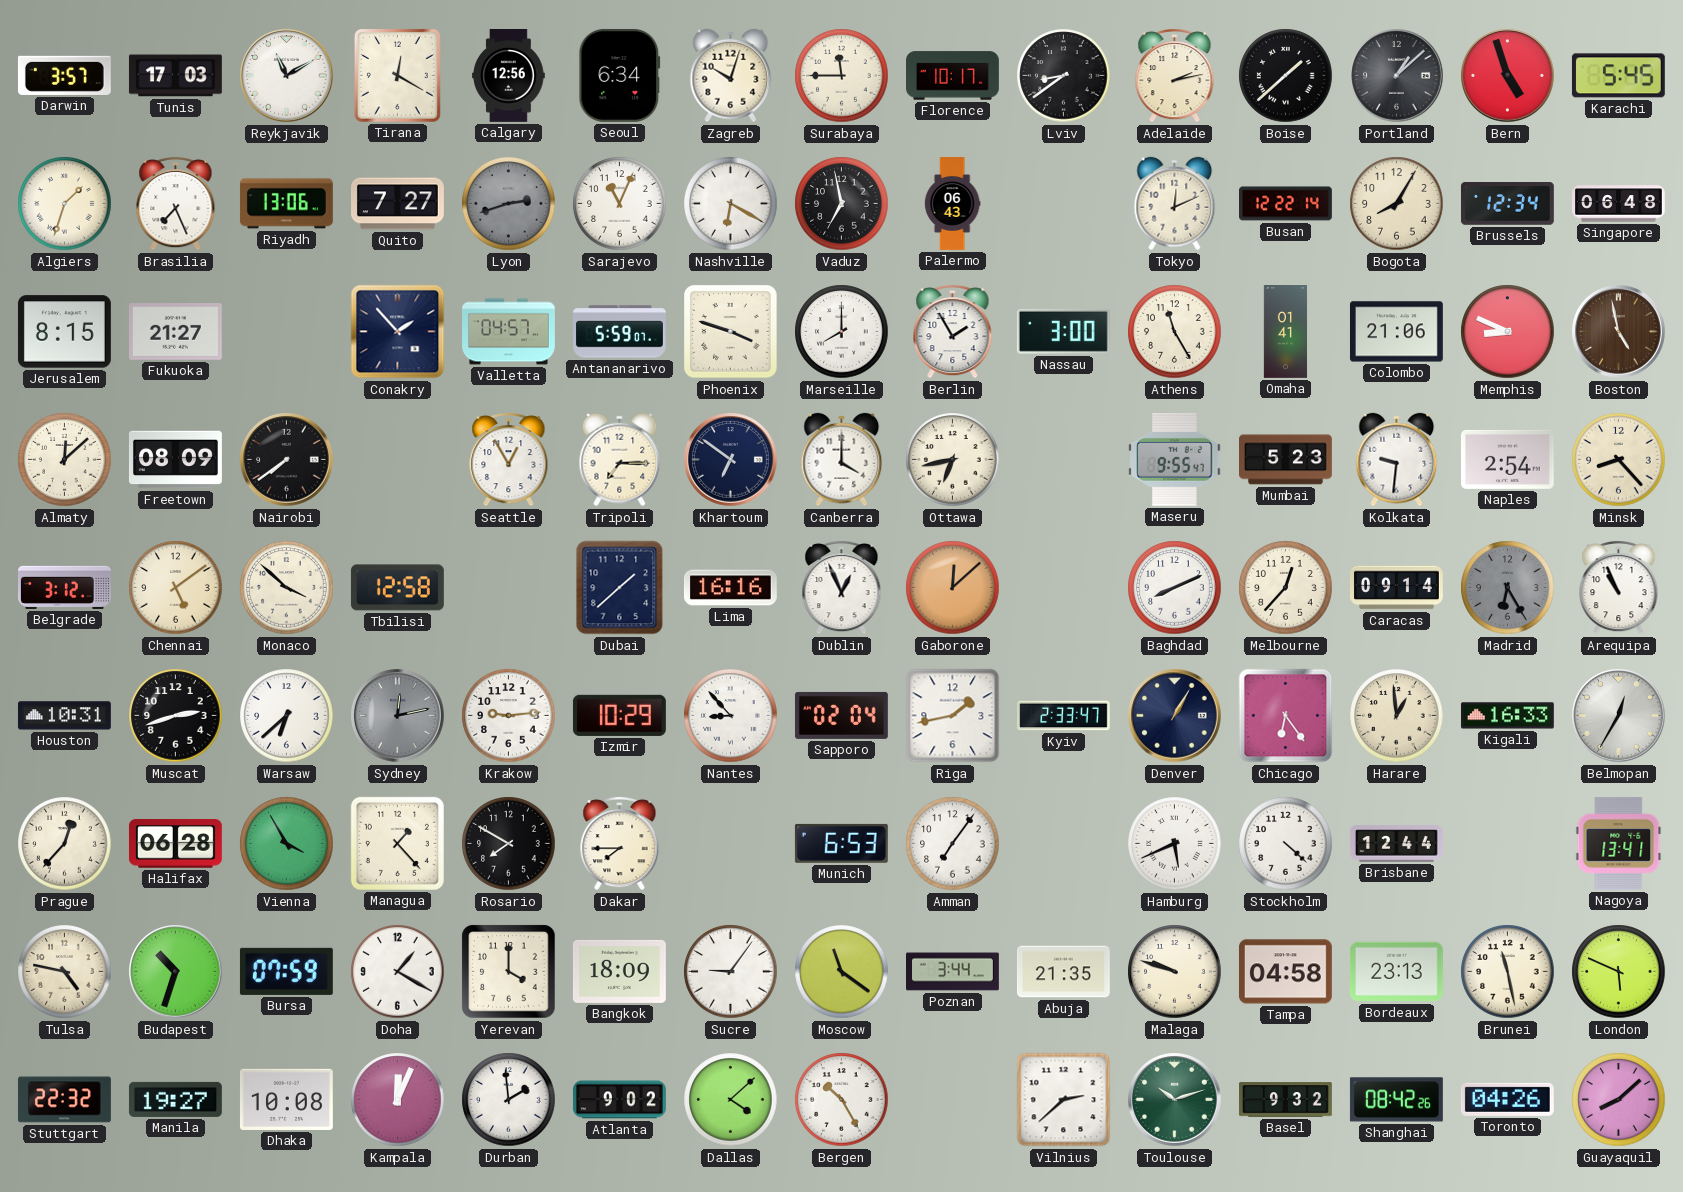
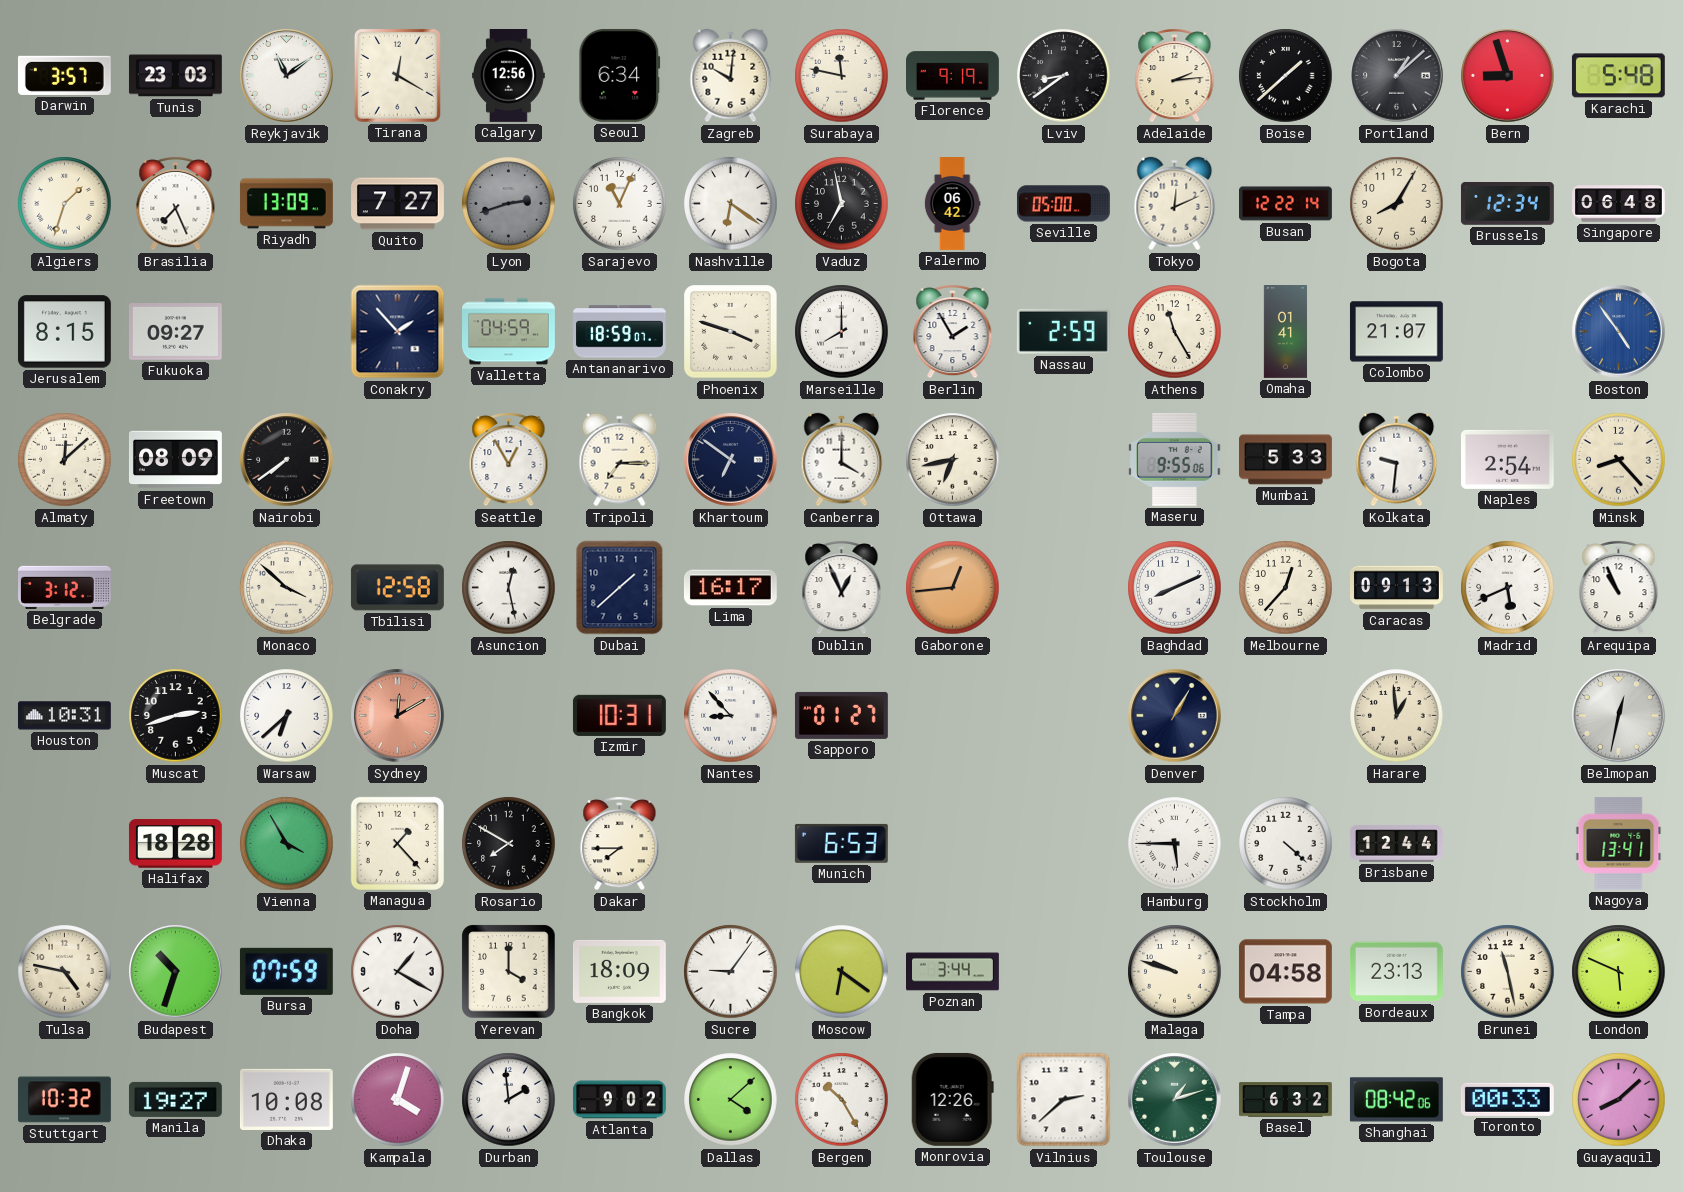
Tunis: 17:03 -> 23:03 (175, 76)
Reykjavik: 11:10 -> 11:09 (287, 76)
Zagreb: 10:03 -> 10:01 (731, 76)
Surabaya: 11:45 -> 11:47 (842, 76)
Florence: 10:17 -> 9:19 (953, 76)
Adelaide: 2:13 -> 2:14 (1175, 75)
Bern: 4:57 -> 8:57 (1508, 76)
Karachi: 5:45 -> 5:48 (1618, 76)
Riyadh: 13:06 -> 13:09 (286, 204)
Nashville: 6:20 -> 6:21 (731, 204)
Palermo: 06:43 -> 06:42 (952, 204)
Seville: none -> 05:00 (1063, 204)
Fukuoka: 21:27 -> 09:27 (175, 332)
Valletta: 04:57 -> 04:59 (509, 332)
Antananarivo: 5:59 -> 18:59 (620, 332)
Nassau: 3:00 -> 2:59 (1063, 331)
Colombo: 21:06 -> 21:07 (1396, 332)
Memphis: 8:49 -> none (1508, 332)
Boston: 4:58 -> 4:54 (1619, 332)
Boston dial: brown -> blue (1619, 332)
Maseru: 9:55:47 -> 9:55:06 (1175, 459)
Mumbai: 5:23 -> 5:33 (1286, 460)
Chennai: 5:09 -> none (176, 588)
Asuncion: none -> 12:28 (509, 588)
Lima: 16:16 -> 16:17 (730, 588)
Gaborone: 12:08 -> 12:44 (953, 588)
Caracas: 09:14 -> 09:13 (1397, 588)
Madrid: 6:25 -> 5:41 (1508, 588)
Madrid dial: grey -> white (1508, 588)
Sydney: 12:13 -> 12:10 (398, 716)
Sydney dial: grey -> salmon (398, 716)
Krakow: 9:14 -> none (509, 716)
Izmir: 10:29 -> 10:31 (619, 715)
Sapporo: 02:04 -> 01:27 (841, 715)
Riga: 1:43 -> none (953, 716)
Kyiv: 2:33 -> none (1064, 716)
Chicago: 6:24 -> none (1286, 716)
Kigali: 16:33 -> none (1507, 716)
Belmopan: 12:35 -> 12:32 (1619, 716)
Prague: 12:37 -> none (65, 844)
Halifax: 06:28 -> 18:28 (175, 844)
Amman: 7:06 -> none (953, 844)
Hamburg: 5:41 -> 5:45 (1175, 844)
Moscow: 11:21 -> 6:21 (842, 972)
Abuja: 21:35 -> none (1063, 972)
Stuttgart: 22:32 -> 10:32 (64, 1100)
Kampala: 12:04 -> 4:03 (398, 1100)
Monrovia: none -> 12:26 (952, 1099)
Toulouse: 10:12 -> 1:12 (1175, 1100)
Basel: 9:32 -> 6:32 (1286, 1100)
Shanghai: 08:42:26 -> 08:42:06 (1396, 1100)
Toronto: 04:26 -> 00:33 (1507, 1099)
